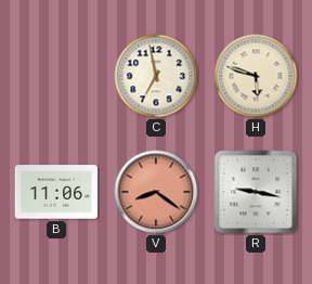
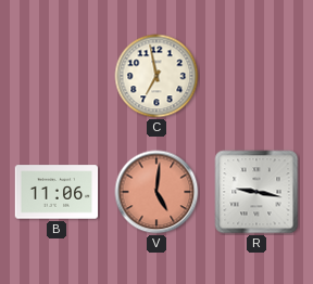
H: 5:48 -> none (256, 76)
V: 8:21 -> 5:01 (156, 192)
